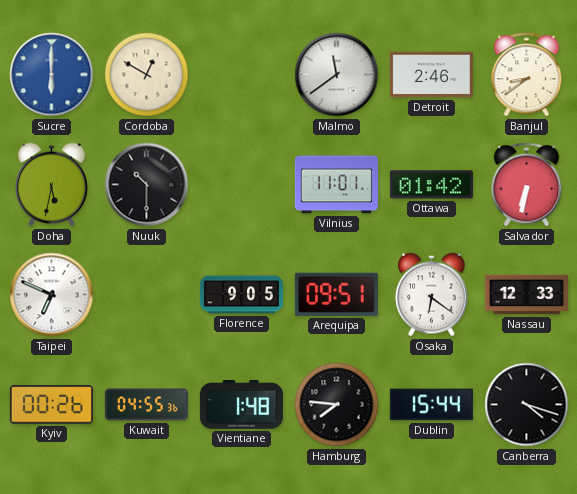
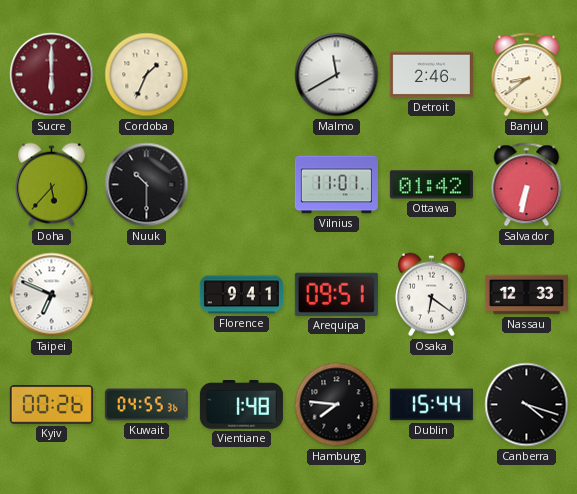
Sucre dial: blue -> burgundy (52, 75)
Cordoba: 12:50 -> 1:34 (147, 75)
Malmo: 11:39 -> 11:40 (337, 75)
Doha: 5:32 -> 5:37 (51, 185)
Florence: 9:05 -> 9:41 (241, 295)
